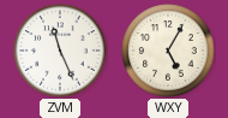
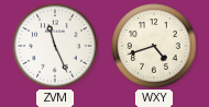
WXY: 5:05 -> 4:42 (154, 46)
